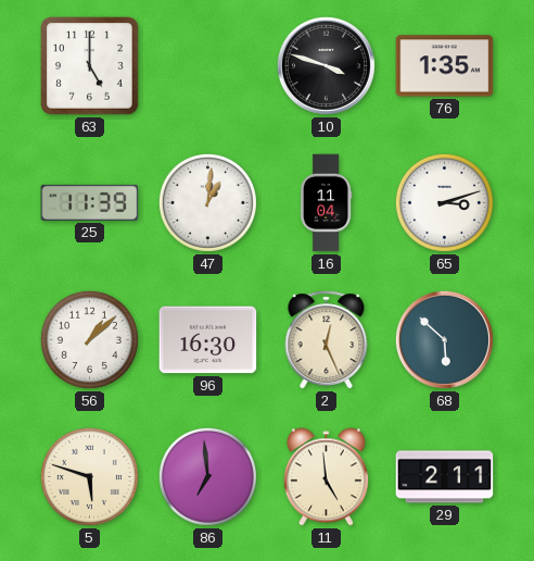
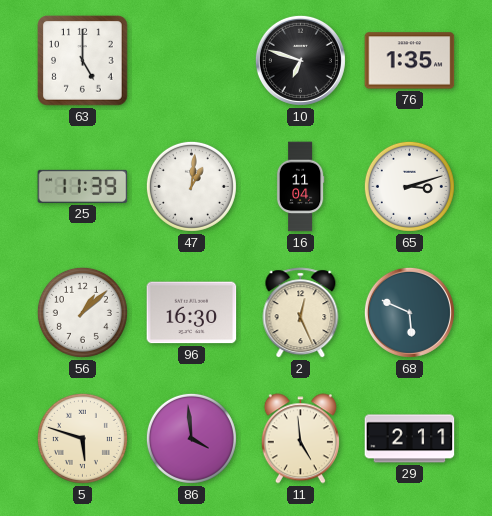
10: 3:48 -> 6:48 (300, 60)
68: 5:52 -> 5:49 (409, 312)
86: 6:59 -> 3:59 (191, 438)
